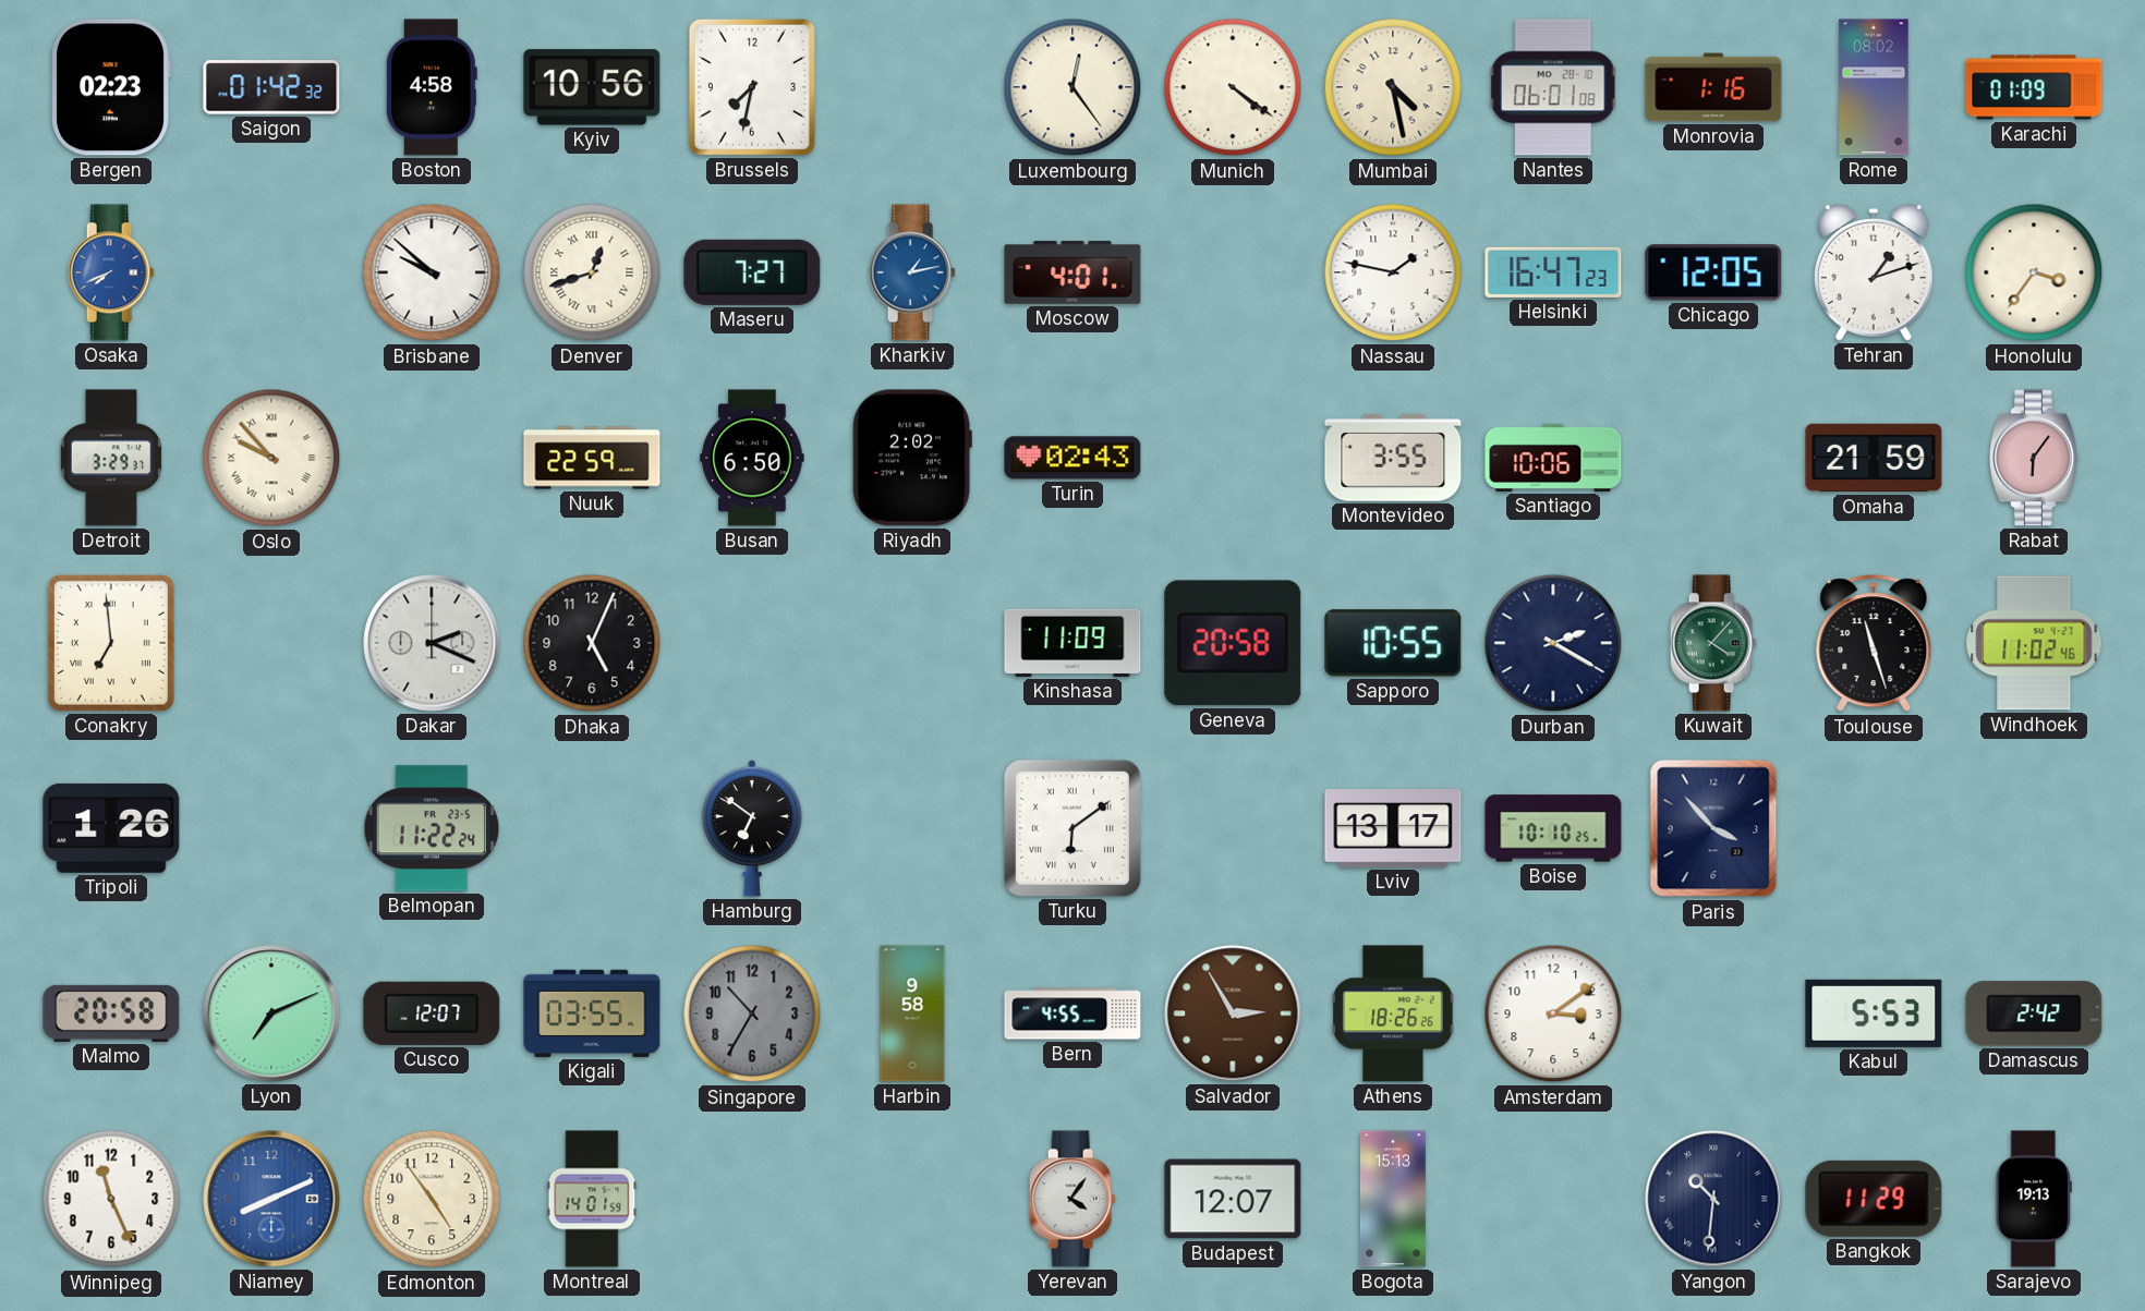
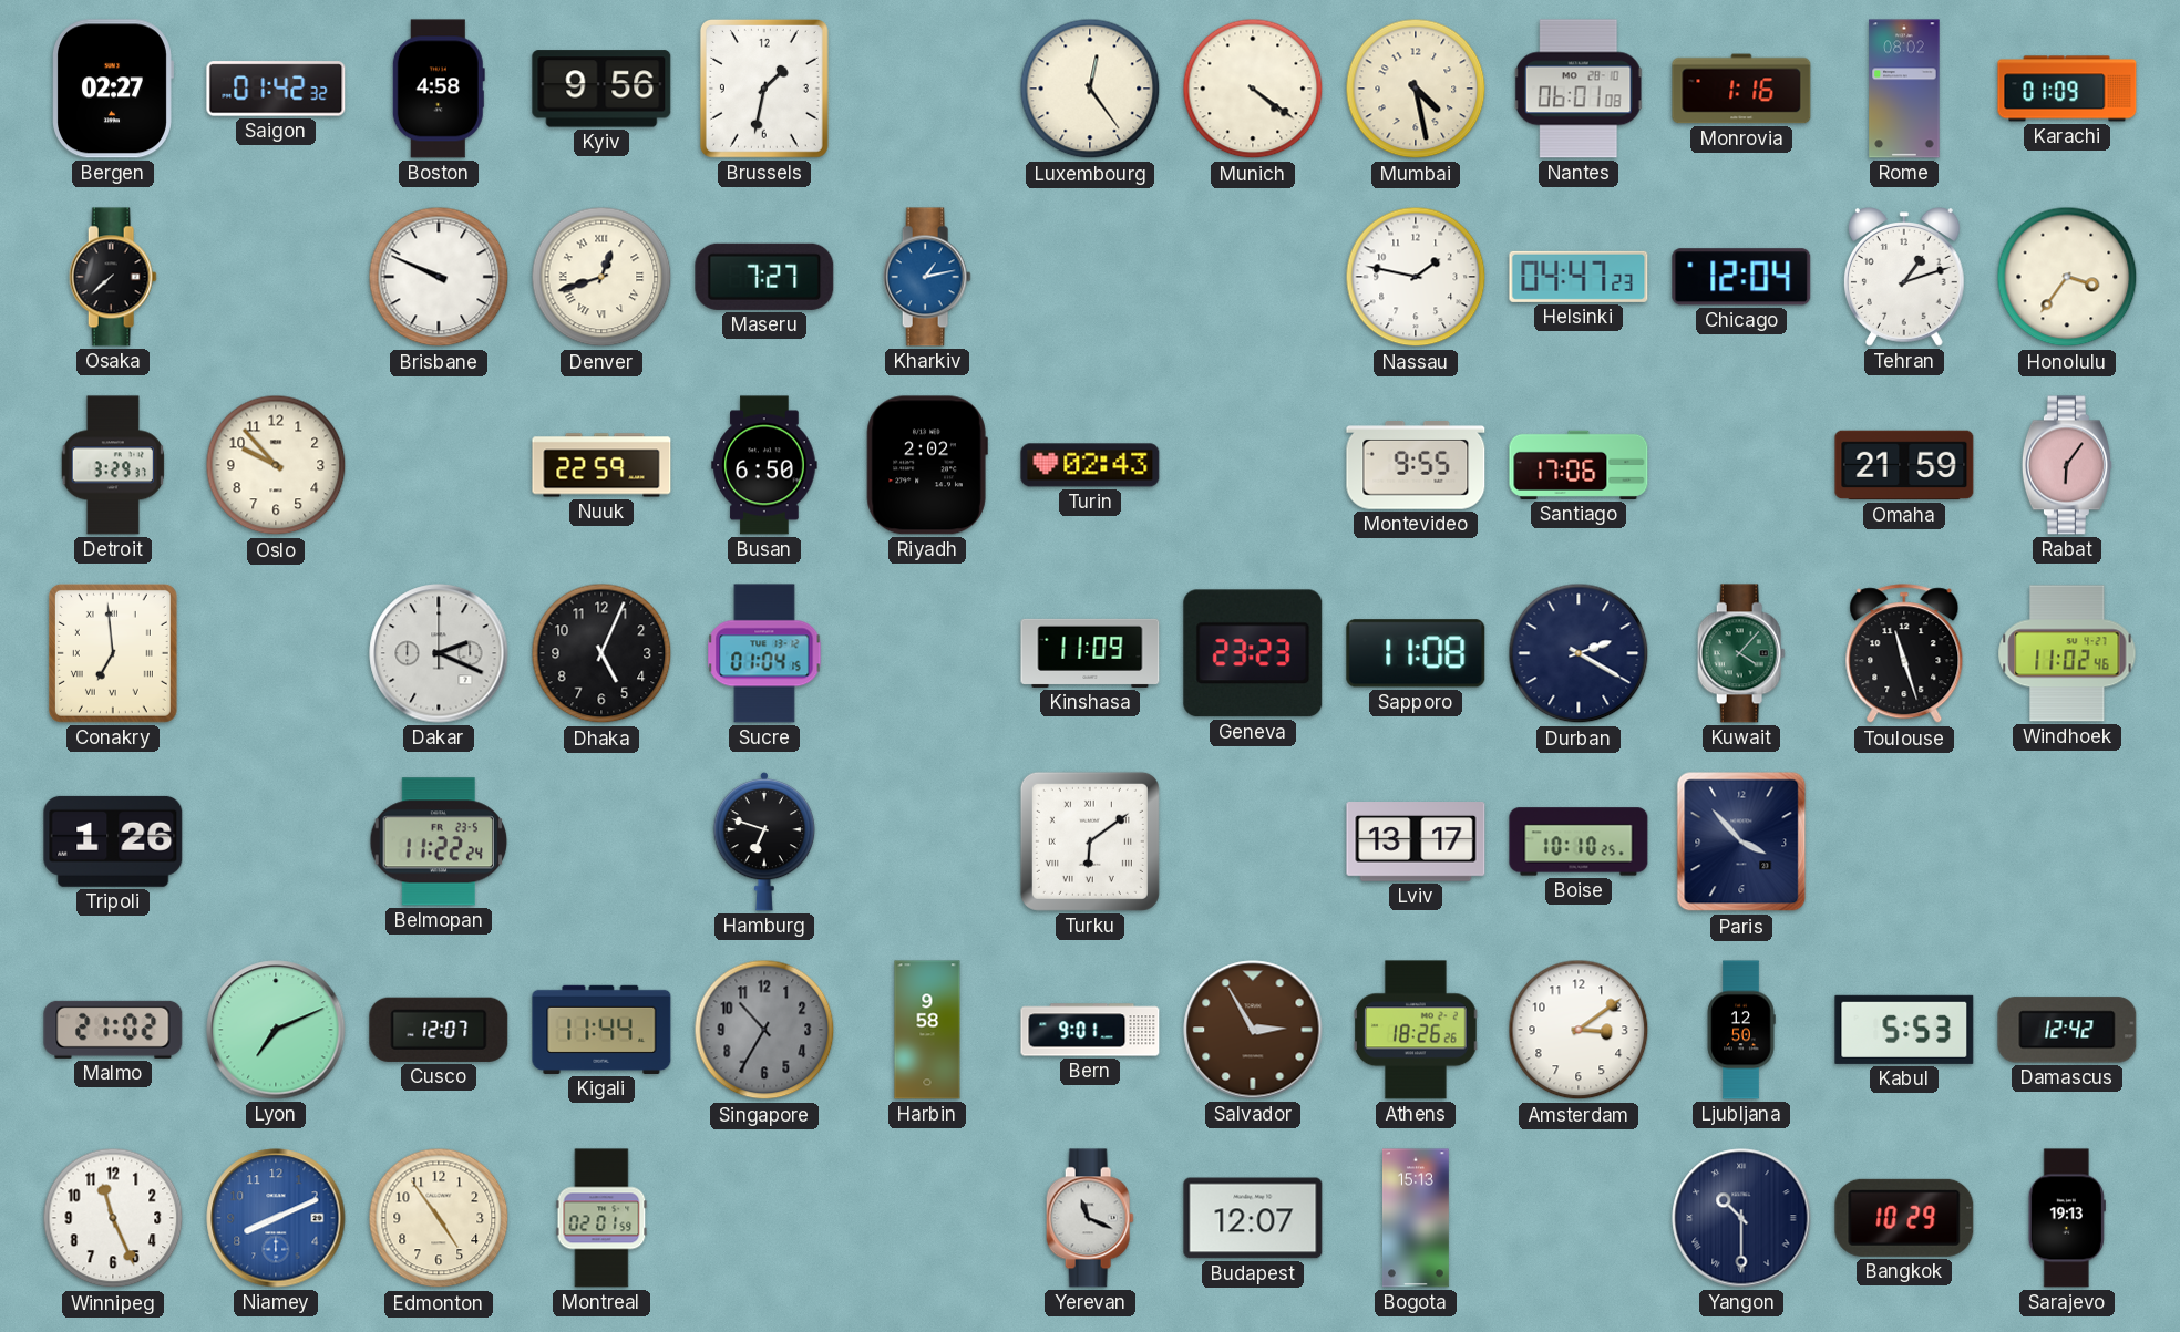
Bergen: 02:23 -> 02:27 (113, 89)
Kyiv: 10:56 -> 9:56 (601, 89)
Brussels: 7:32 -> 1:32 (764, 89)
Osaka: 7:41 -> 7:38 (113, 277)
Osaka dial: blue -> black (113, 277)
Brisbane: 9:52 -> 9:49 (439, 277)
Moscow: 4:01 -> none (1072, 272)
Helsinki: 16:47 -> 04:47 (1579, 277)
Chicago: 12:05 -> 12:04 (1741, 277)
Oslo numerals: Roman -> Arabic (276, 465)
Montevideo: 3:55 -> 9:55 (1416, 466)
Santiago: 10:06 -> 17:06 (1579, 465)
Sucre: none -> 01:04 (764, 653)
Geneva: 20:58 -> 23:23 (1253, 653)
Sapporo: 10:55 -> 11:08 (1416, 653)
Hamburg: 6:51 -> 6:48 (764, 841)
Malmo: 20:58 -> 21:02 (113, 1030)
Kigali: 03:55 -> 11:44 (601, 1030)
Bern: 4:55 -> 9:01 (1090, 1030)
Ljubljana: none -> 12:50 (1741, 1030)
Damascus: 2:42 -> 12:42 (2067, 1030)
Montreal: 14:01 -> 02:01 (601, 1218)
Yerevan: 4:06 -> 11:19 (1090, 1218)
Yangon: 10:31 -> 10:30 (1741, 1218)
Bangkok: 11:29 -> 10:29 (1904, 1218)
